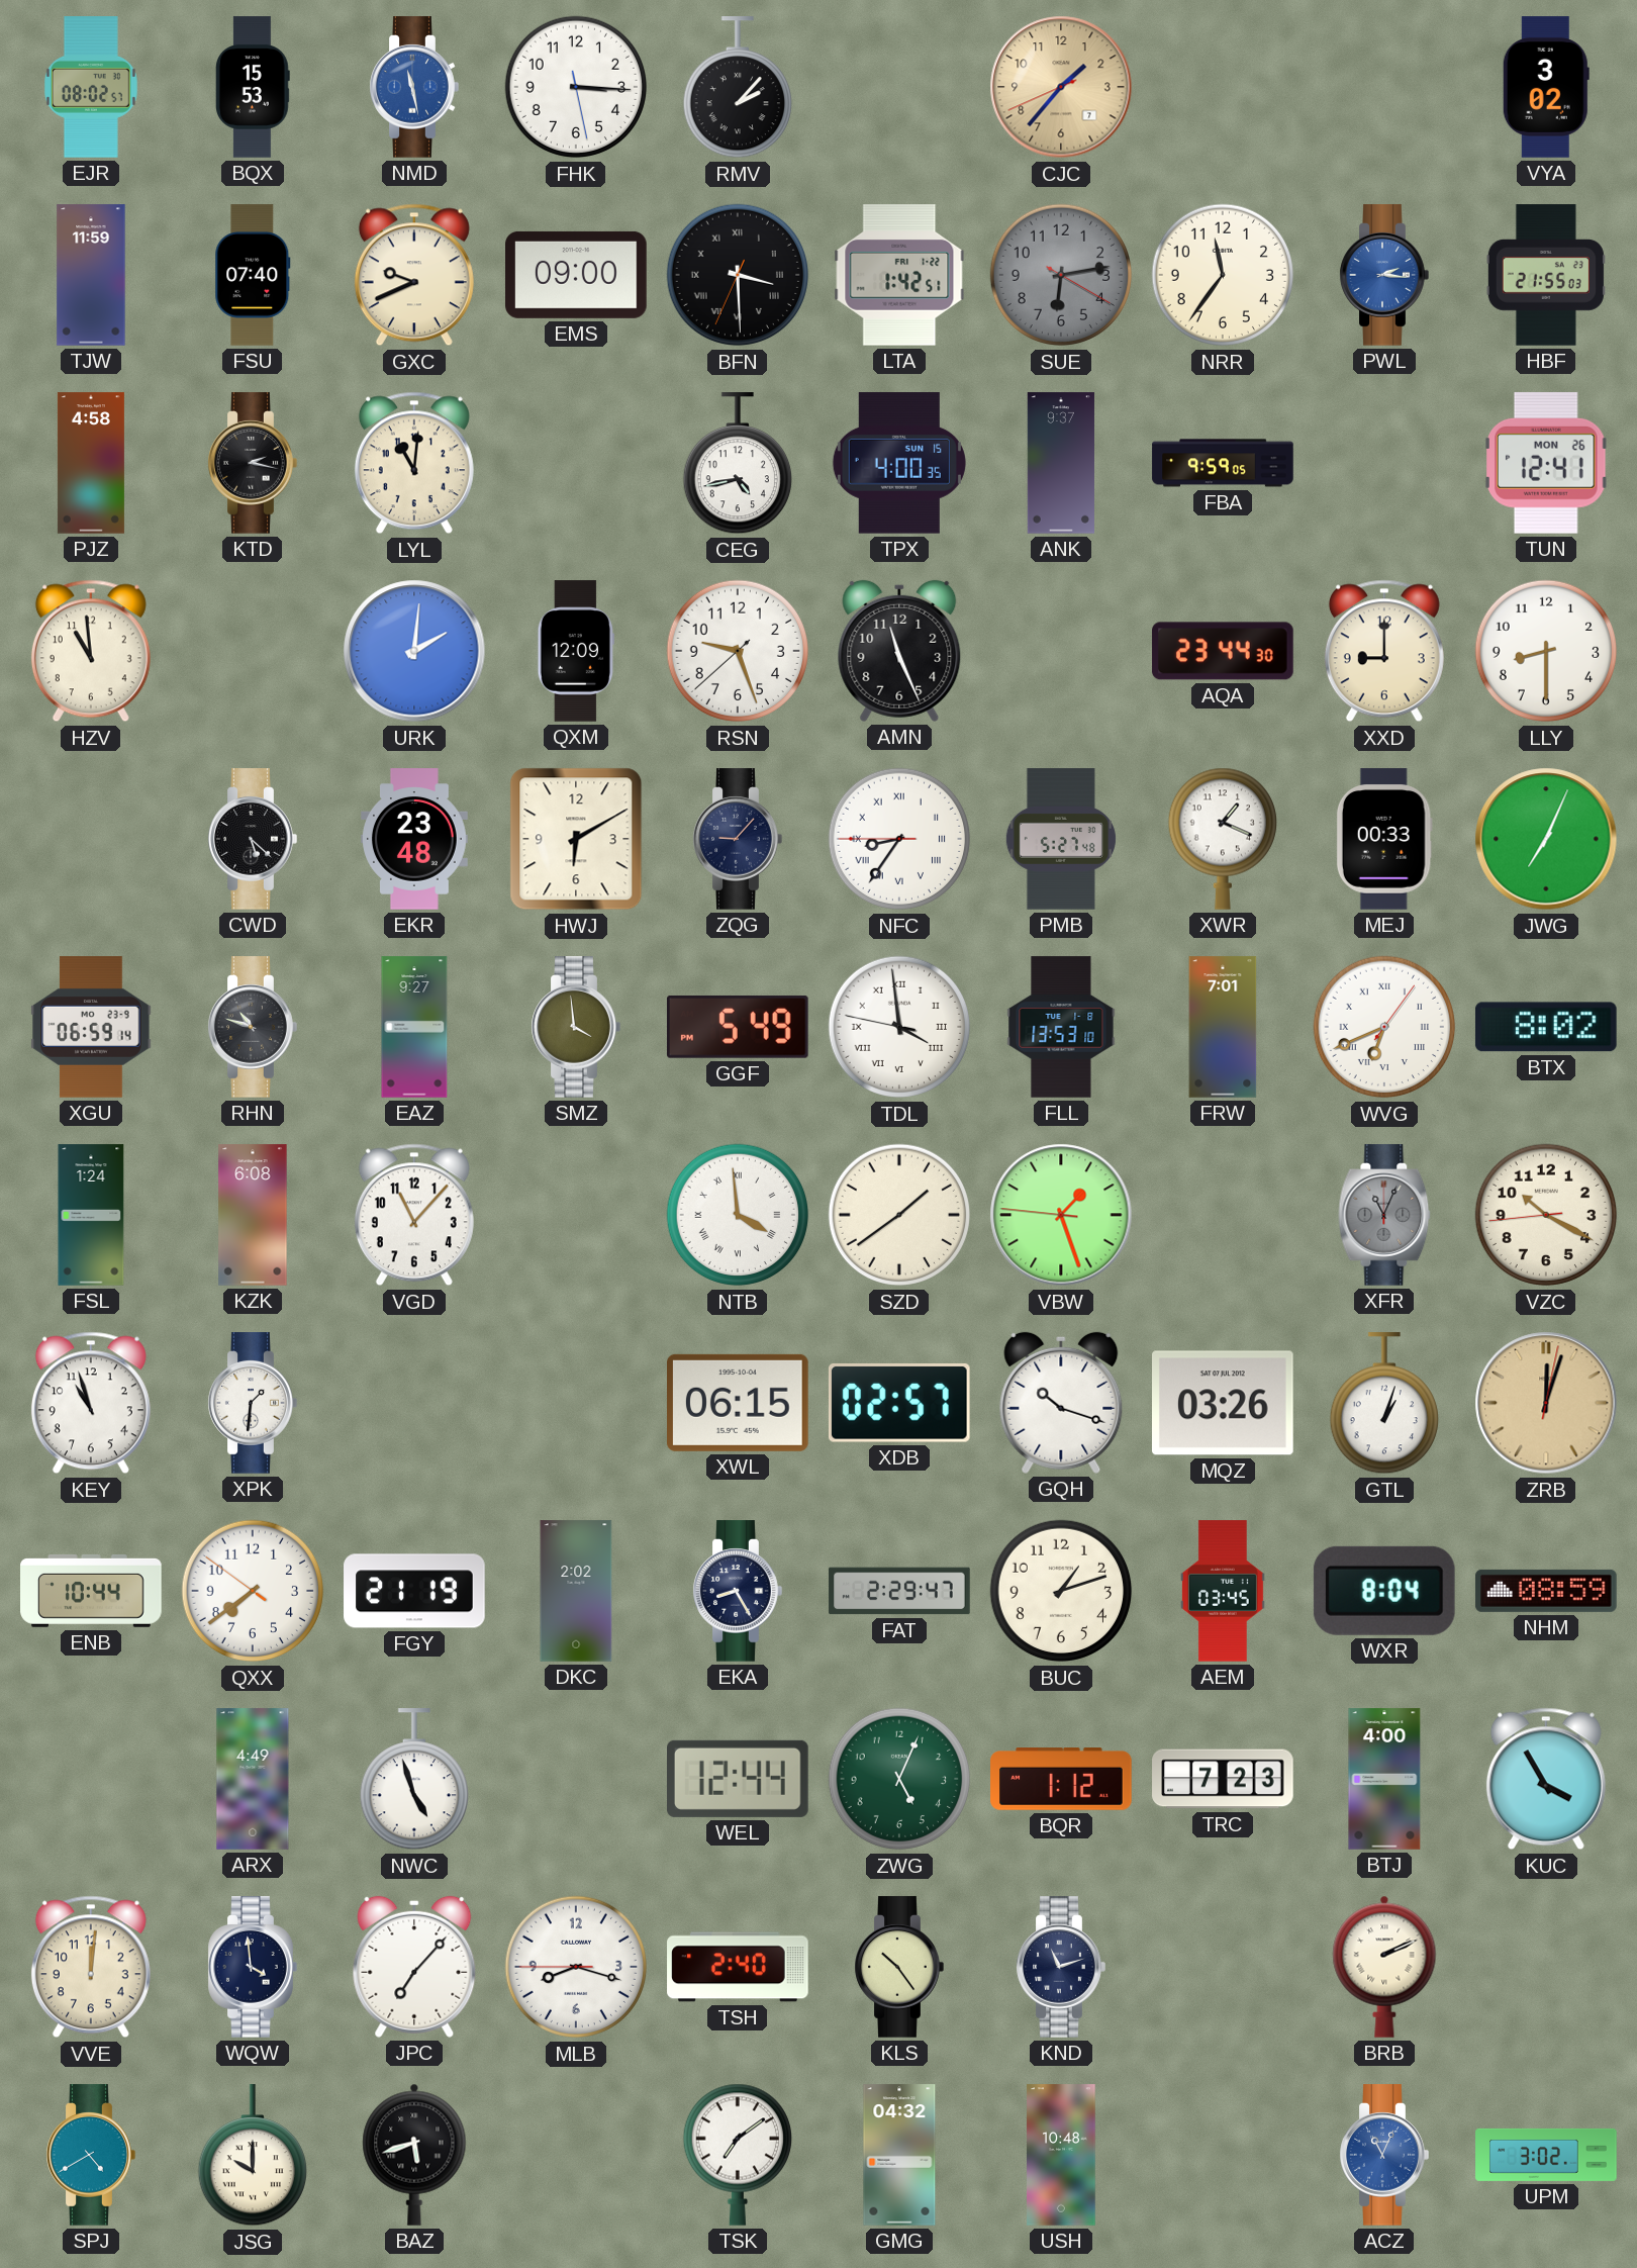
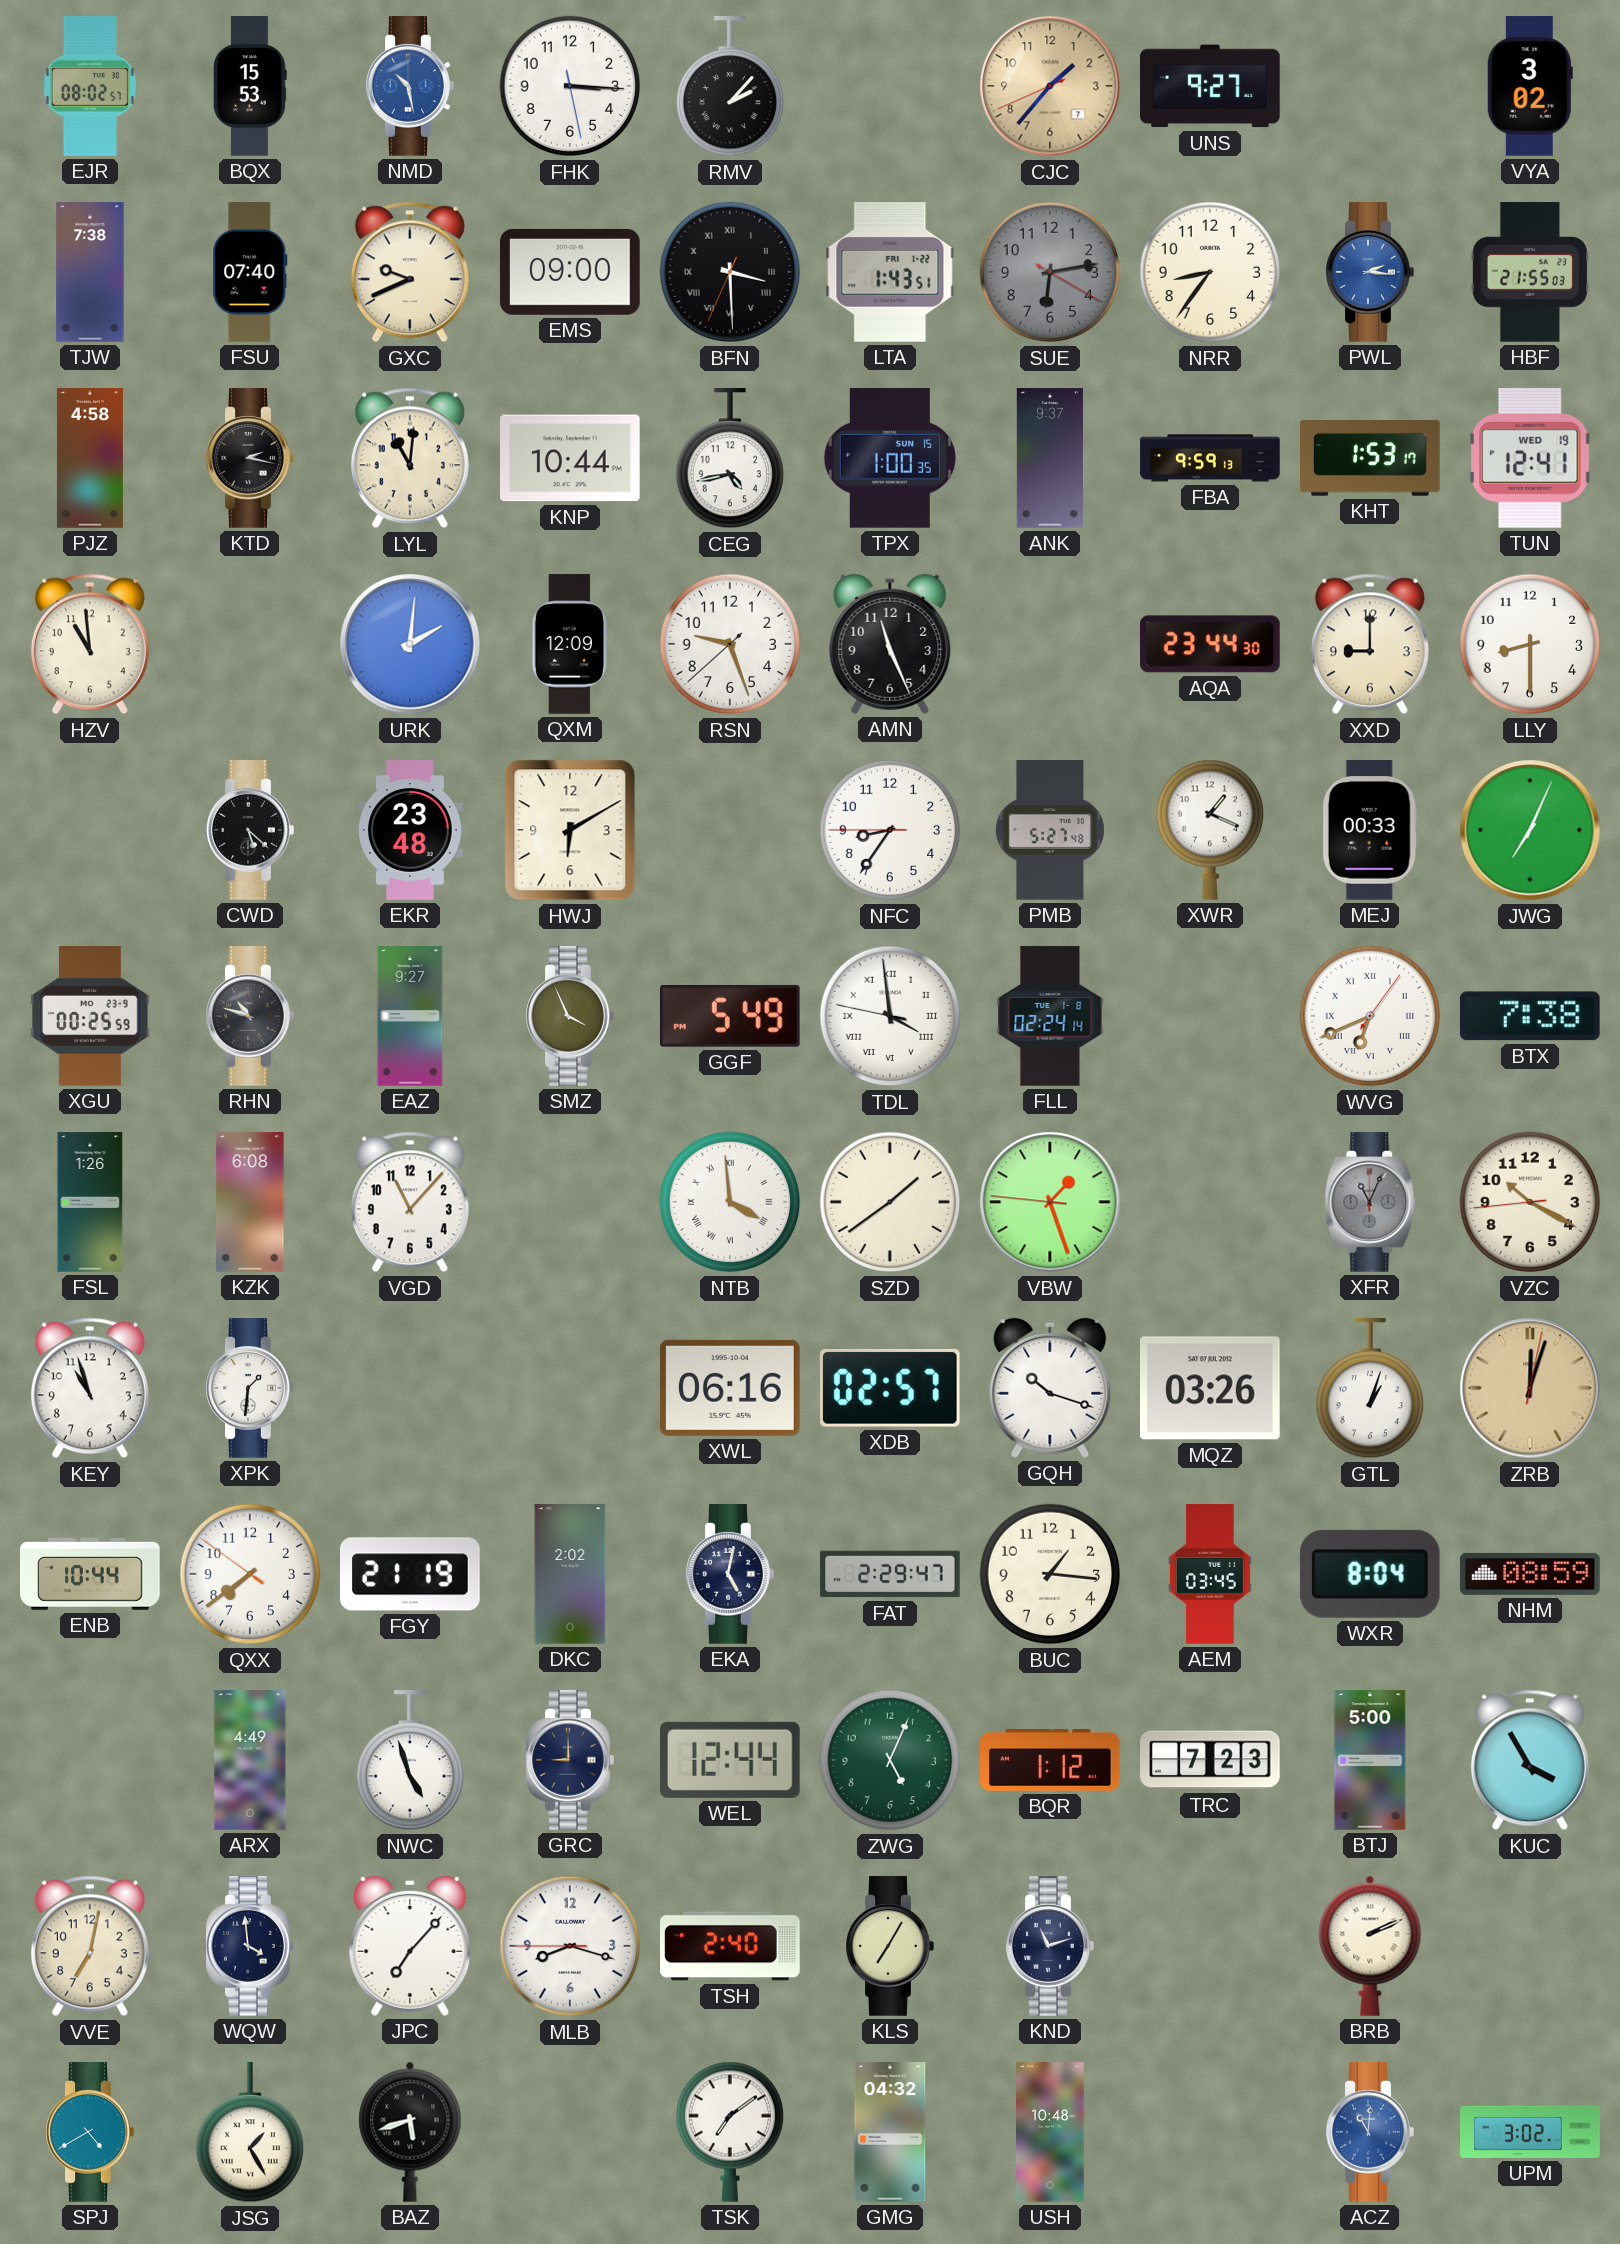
NMD: 11:28 -> 10:28 (410, 86)
UNS: none -> 9:27 (1210, 86)
TJW: 11:59 -> 7:38 (90, 272)
LTA: 1:42 -> 1:43 (890, 272)
NRR: 11:36 -> 8:36 (1210, 272)
KNP: none -> 10:44 (571, 458)
TPX: 4:00 -> 1:00 (890, 459)
FBA: 9:59:05 -> 9:59:13 (1210, 458)
KHT: none -> 1:53 (1370, 459)
TUN date: MON 26 -> WED 19 (1530, 458)
ZQG: 9:07 -> none (738, 839)
NFC numerals: Roman -> Arabic (890, 830)
XGU: 06:59 -> 00:25 (90, 1016)
SMZ: 3:59 -> 3:56 (570, 1016)
FLL: 13:53 -> 02:24 (1050, 1016)
FRW: 7:01 -> none (1223, 1027)
BTX: 8:02 -> 7:38 (1530, 1016)
FSL: 1:24 -> 1:26 (90, 1202)
XWL: 06:15 -> 06:16 (731, 1388)
EKA: 8:25 -> 5:02 (730, 1574)
BUC: 1:12 -> 1:16 (1050, 1574)
GRC: none -> 9:00 (570, 1760)
BTJ: 4:00 -> 5:00 (1370, 1760)
VVE: 12:01 -> 7:02 (90, 1946)
KLS: 10:24 -> 7:05 (890, 1946)
JSG: 10:00 -> 1:25 (250, 2133)
ACZ: 11:04 -> 11:01 (1370, 2132)
